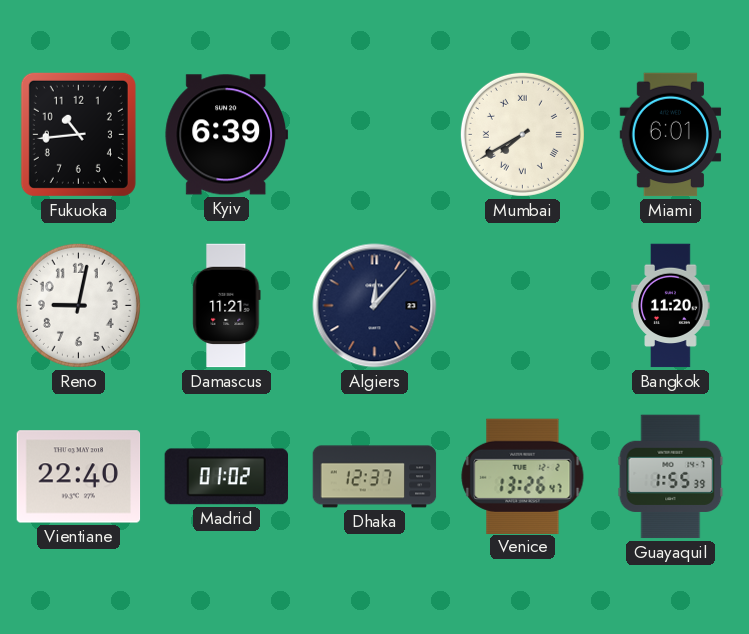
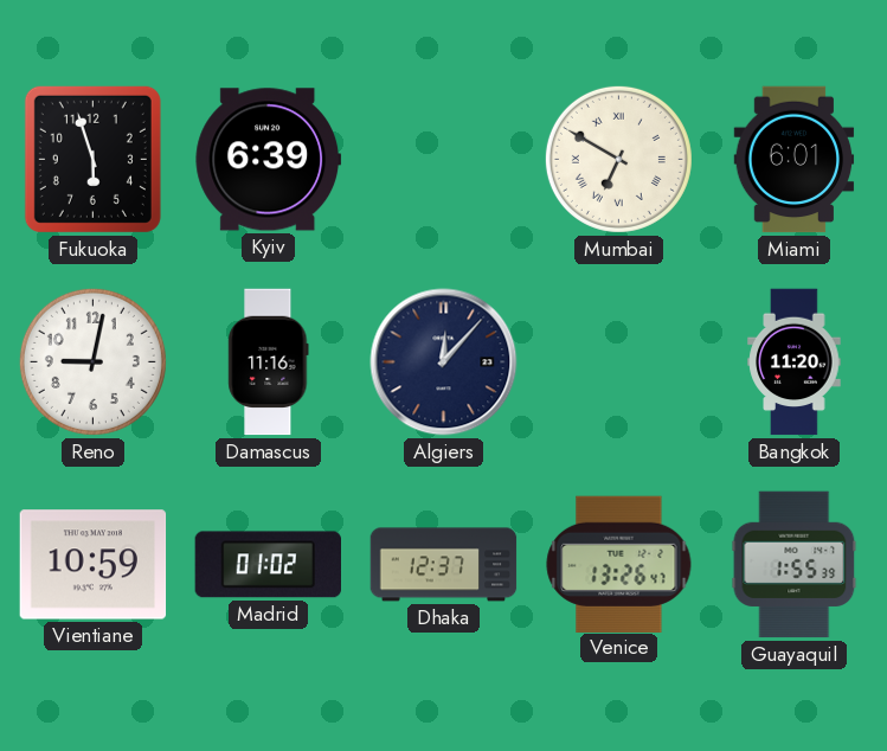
Fukuoka: 10:44 -> 5:57 (92, 159)
Mumbai: 7:40 -> 6:50 (618, 159)
Damascus: 11:21 -> 11:16 (269, 362)
Vientiane: 22:40 -> 10:59 (94, 565)
